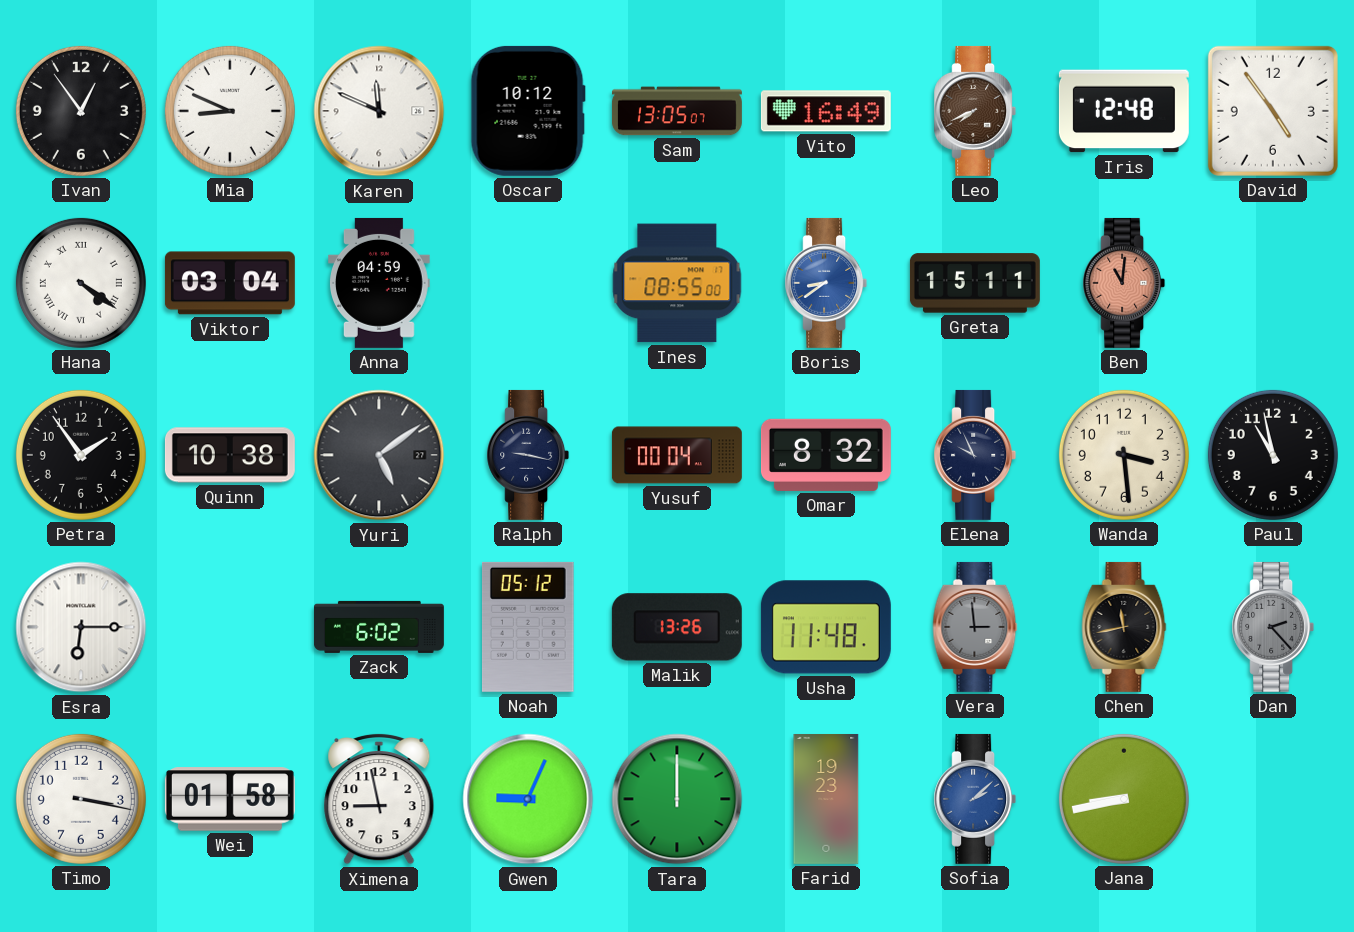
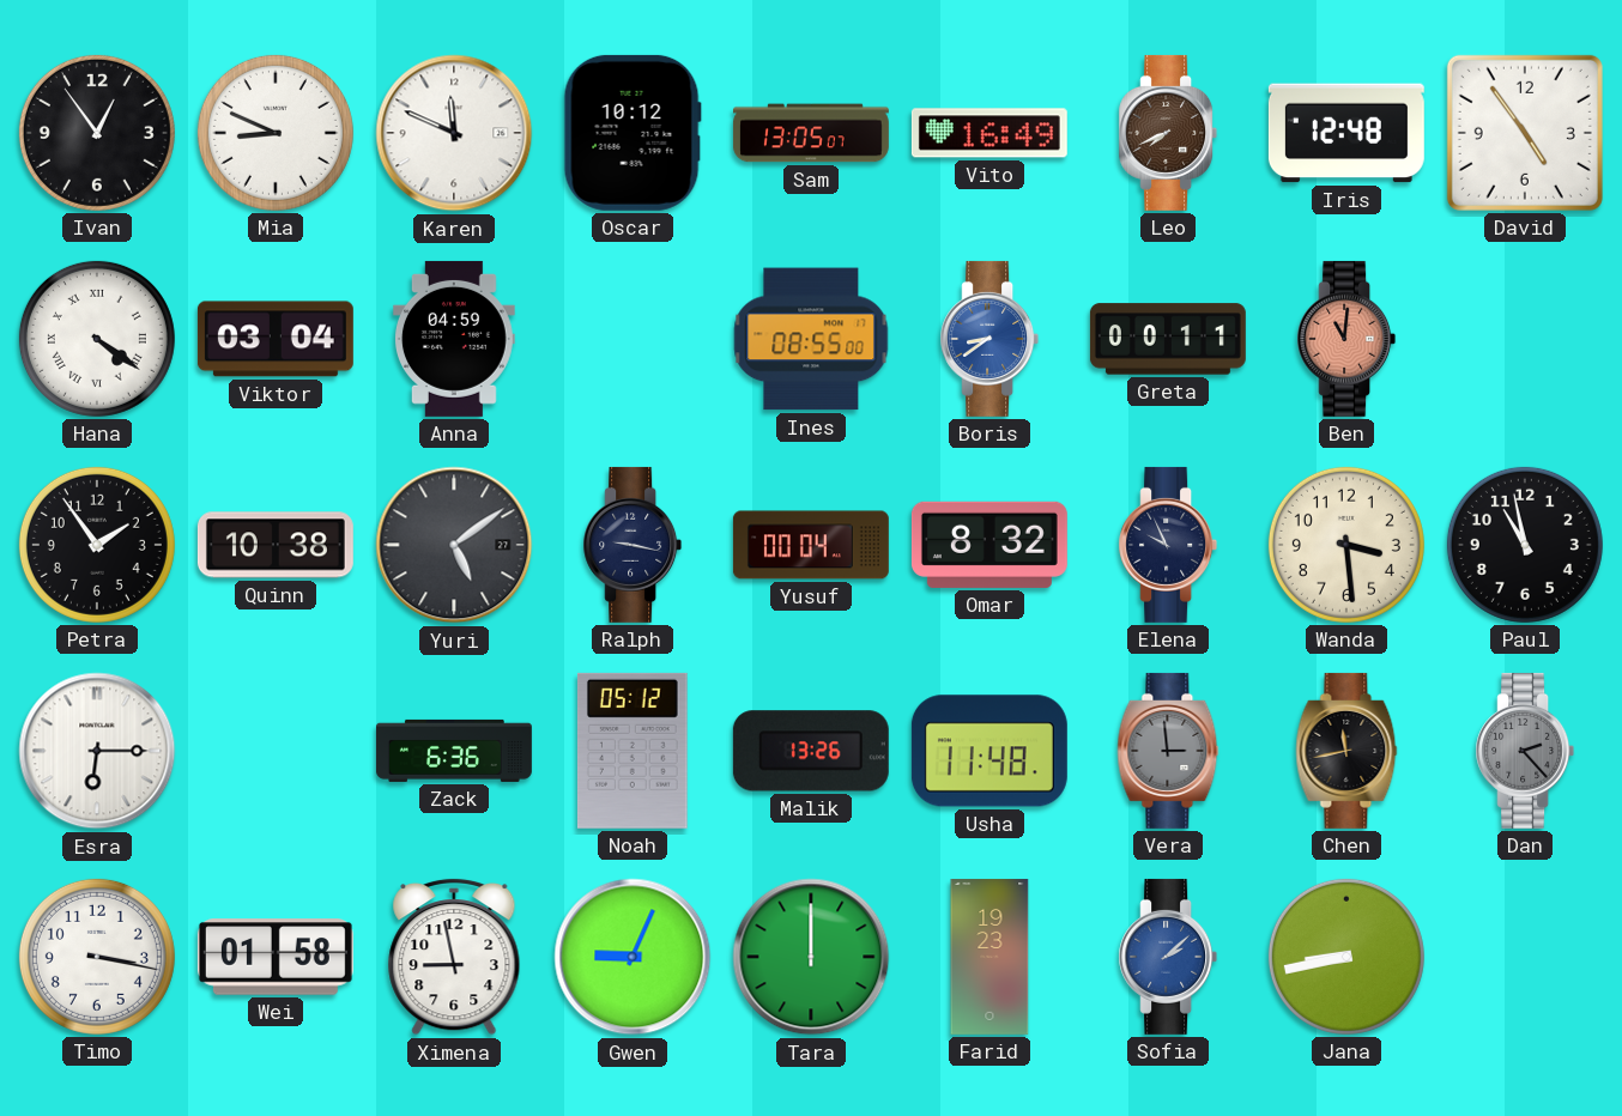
Greta: 15:11 -> 00:11 (1168, 339)
Zack: 6:02 -> 6:36 (454, 751)
